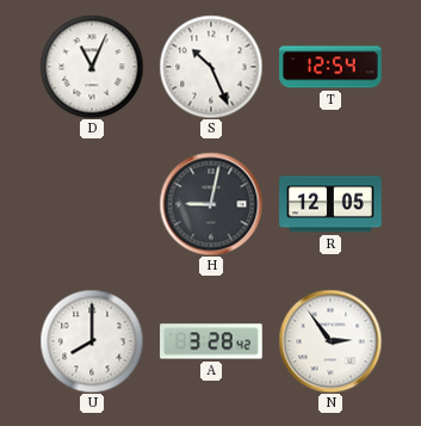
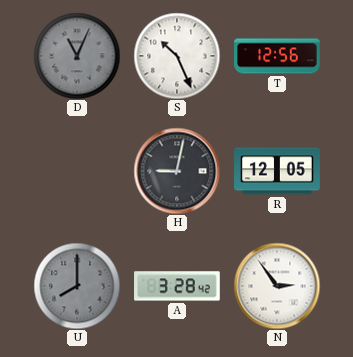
D dial: white -> grey (77, 56)
T: 12:54 -> 12:56 (277, 56)
U dial: white -> grey (77, 286)
